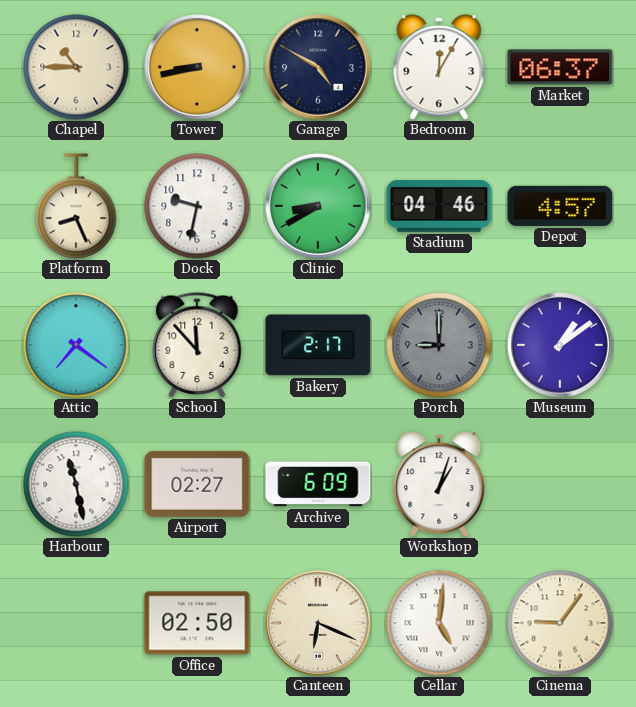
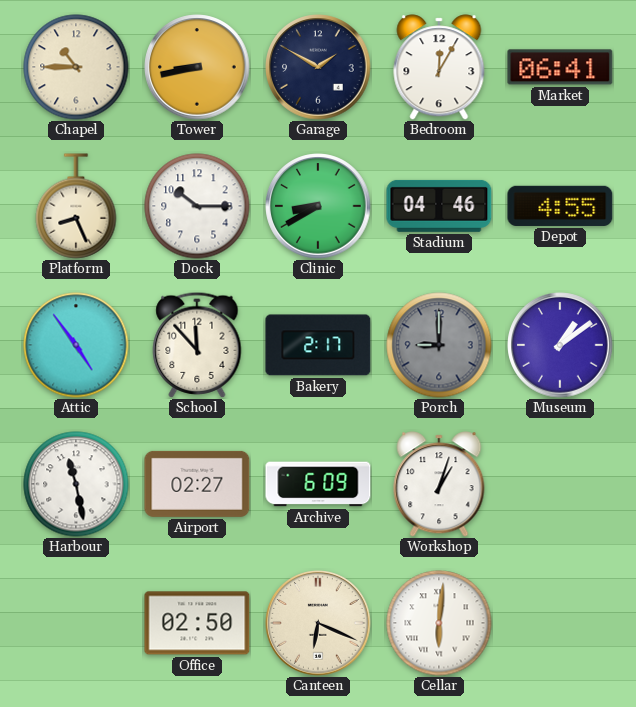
Garage: 4:50 -> 1:50 (318, 67)
Market: 06:37 -> 06:41 (560, 67)
Dock: 9:32 -> 10:15 (197, 206)
Depot: 4:57 -> 4:55 (560, 206)
Attic: 7:21 -> 4:54 (76, 345)
Cellar: 5:01 -> 6:01 (439, 623)
Cinema: 9:06 -> none (560, 623)
